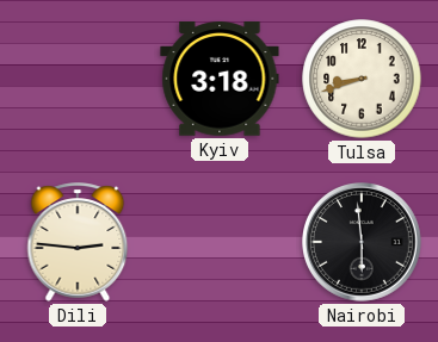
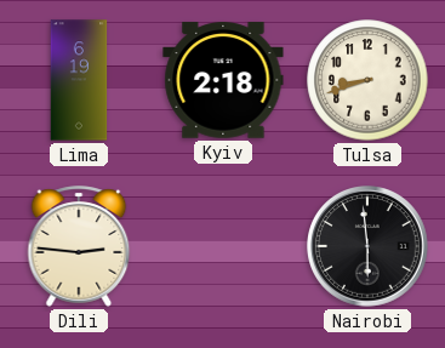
Lima: none -> 6:19 (79, 80)
Kyiv: 3:18 -> 2:18 (223, 80)
